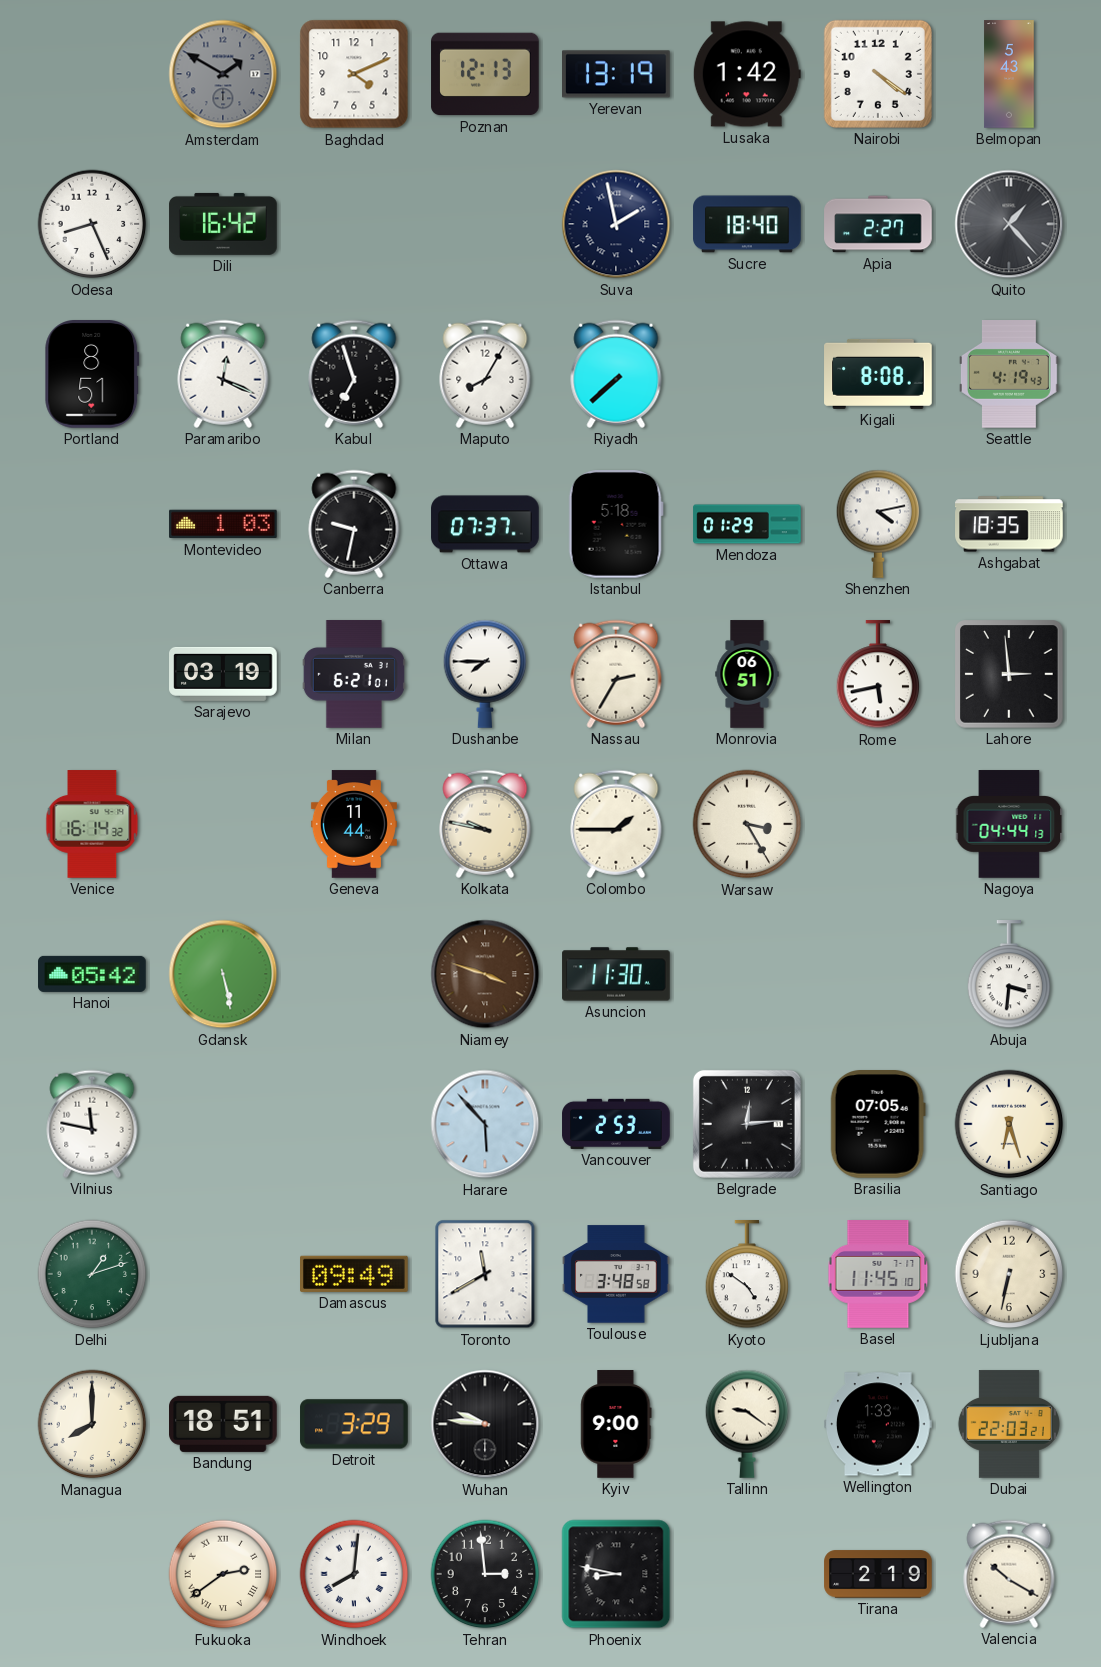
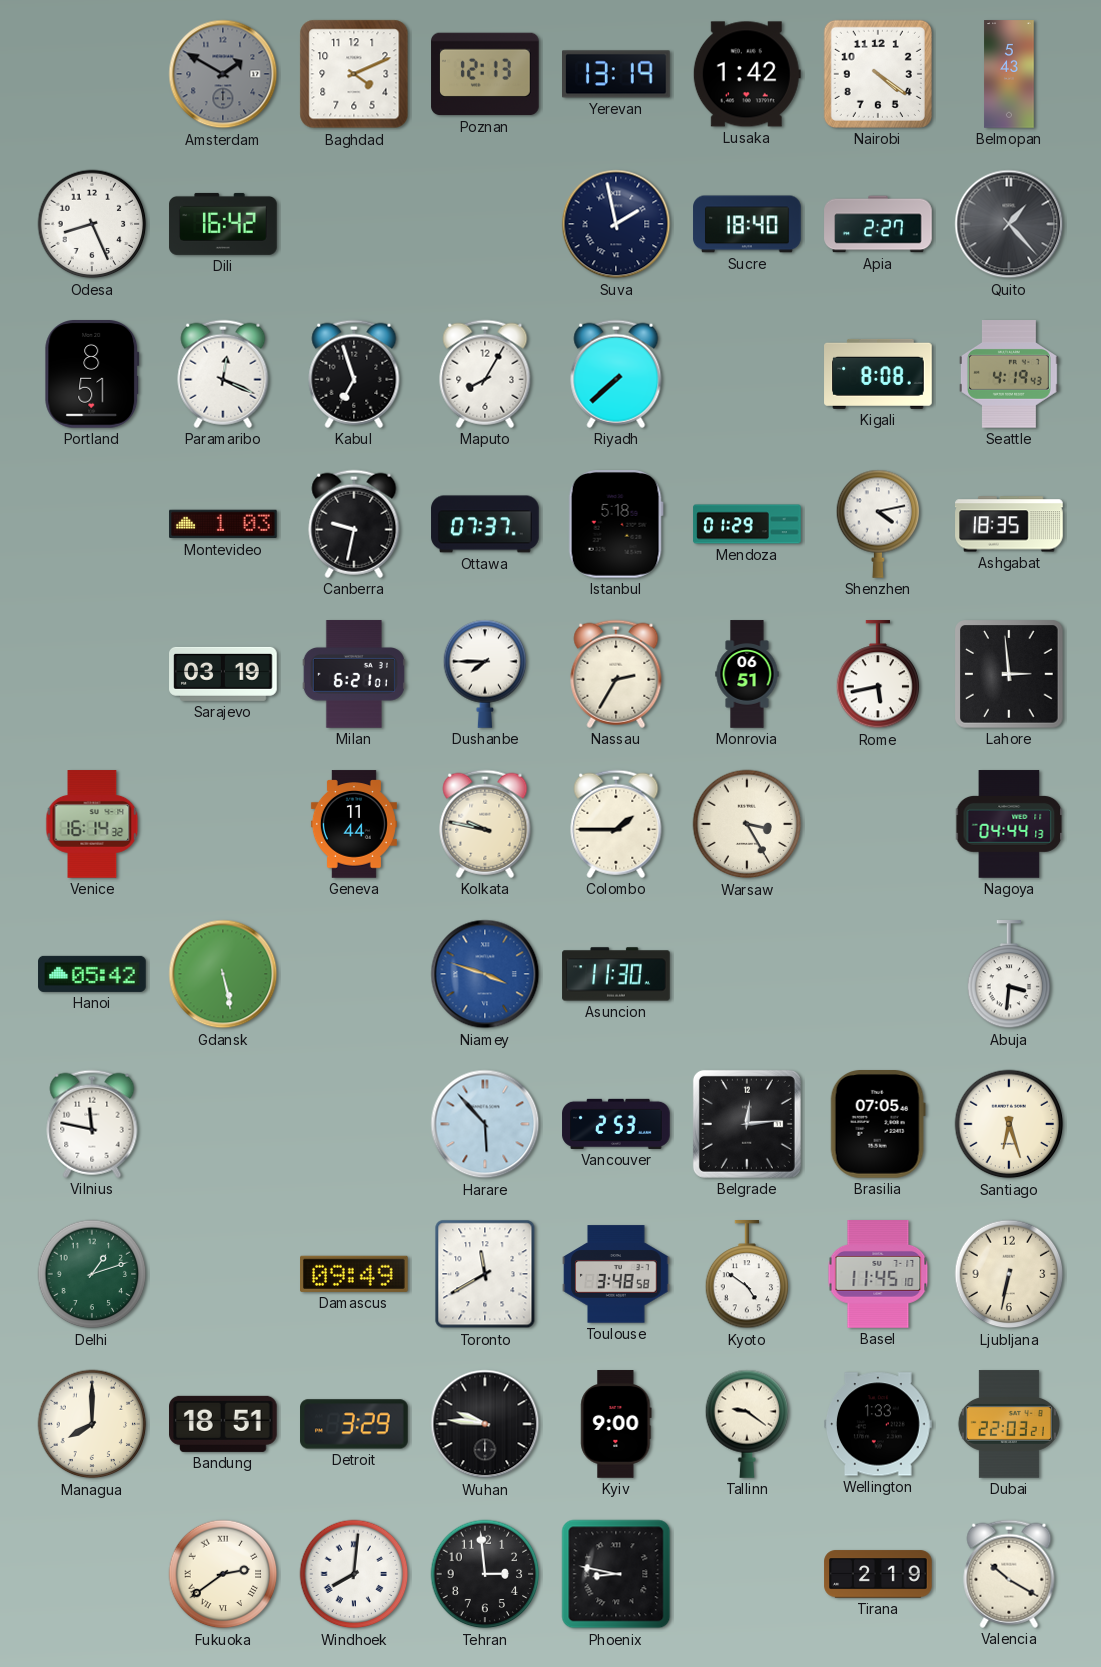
Niamey dial: brown -> blue (485, 974)
